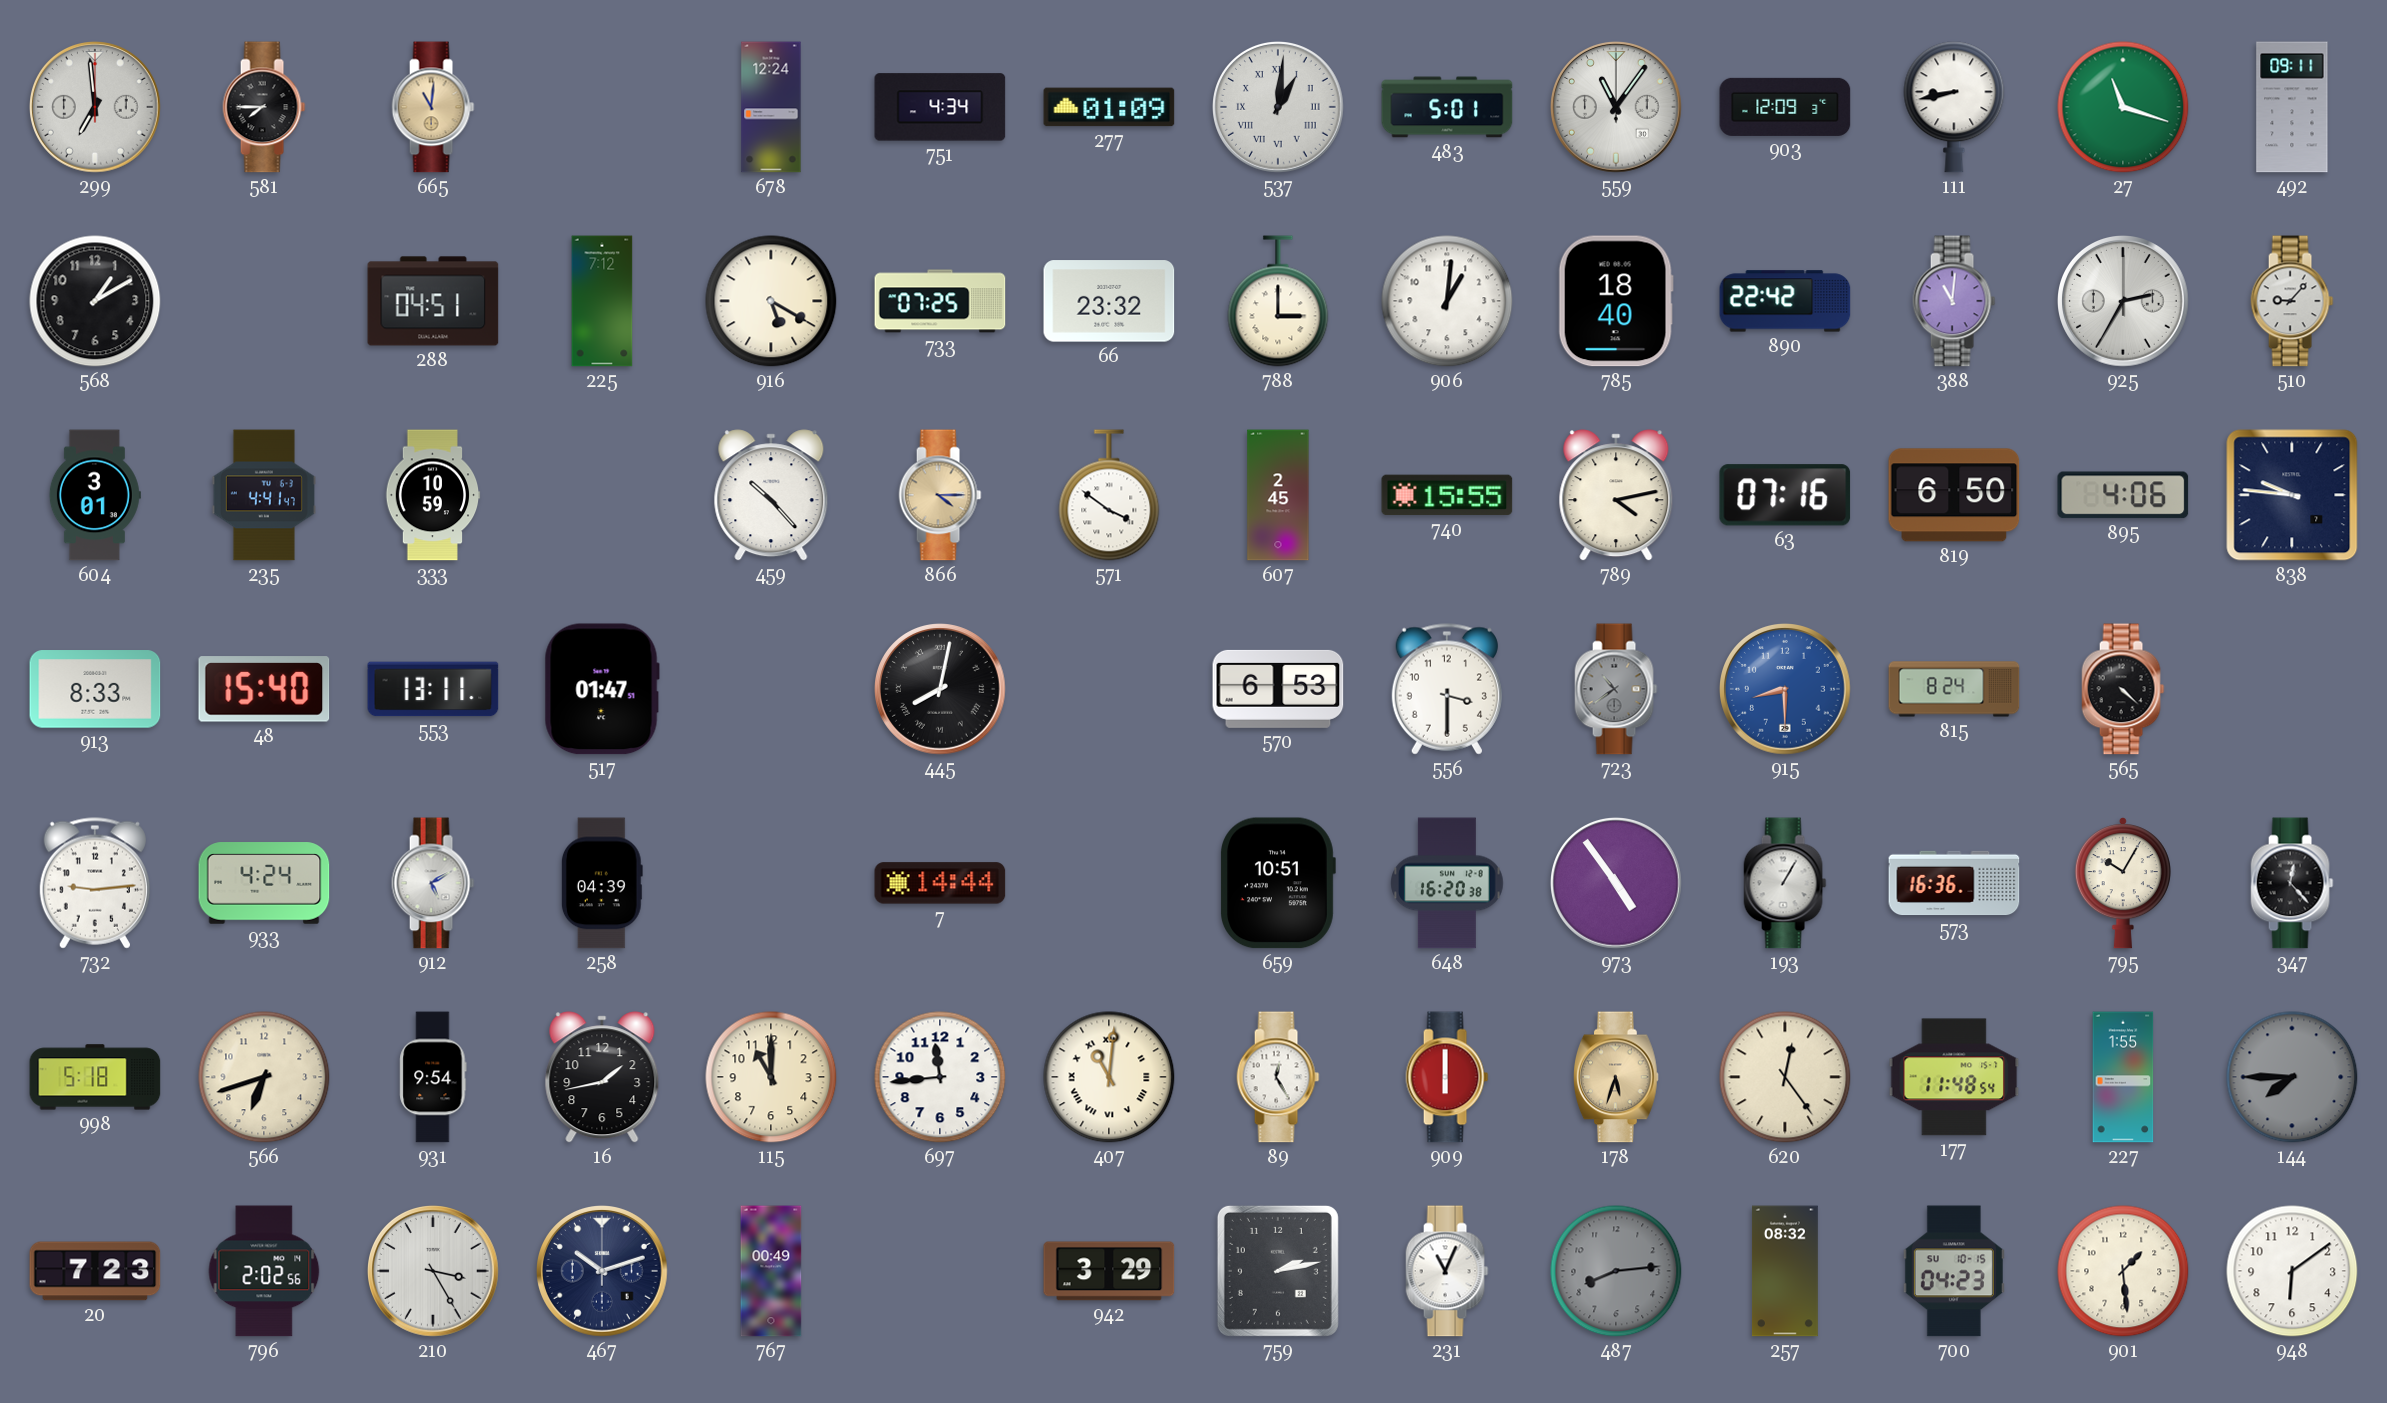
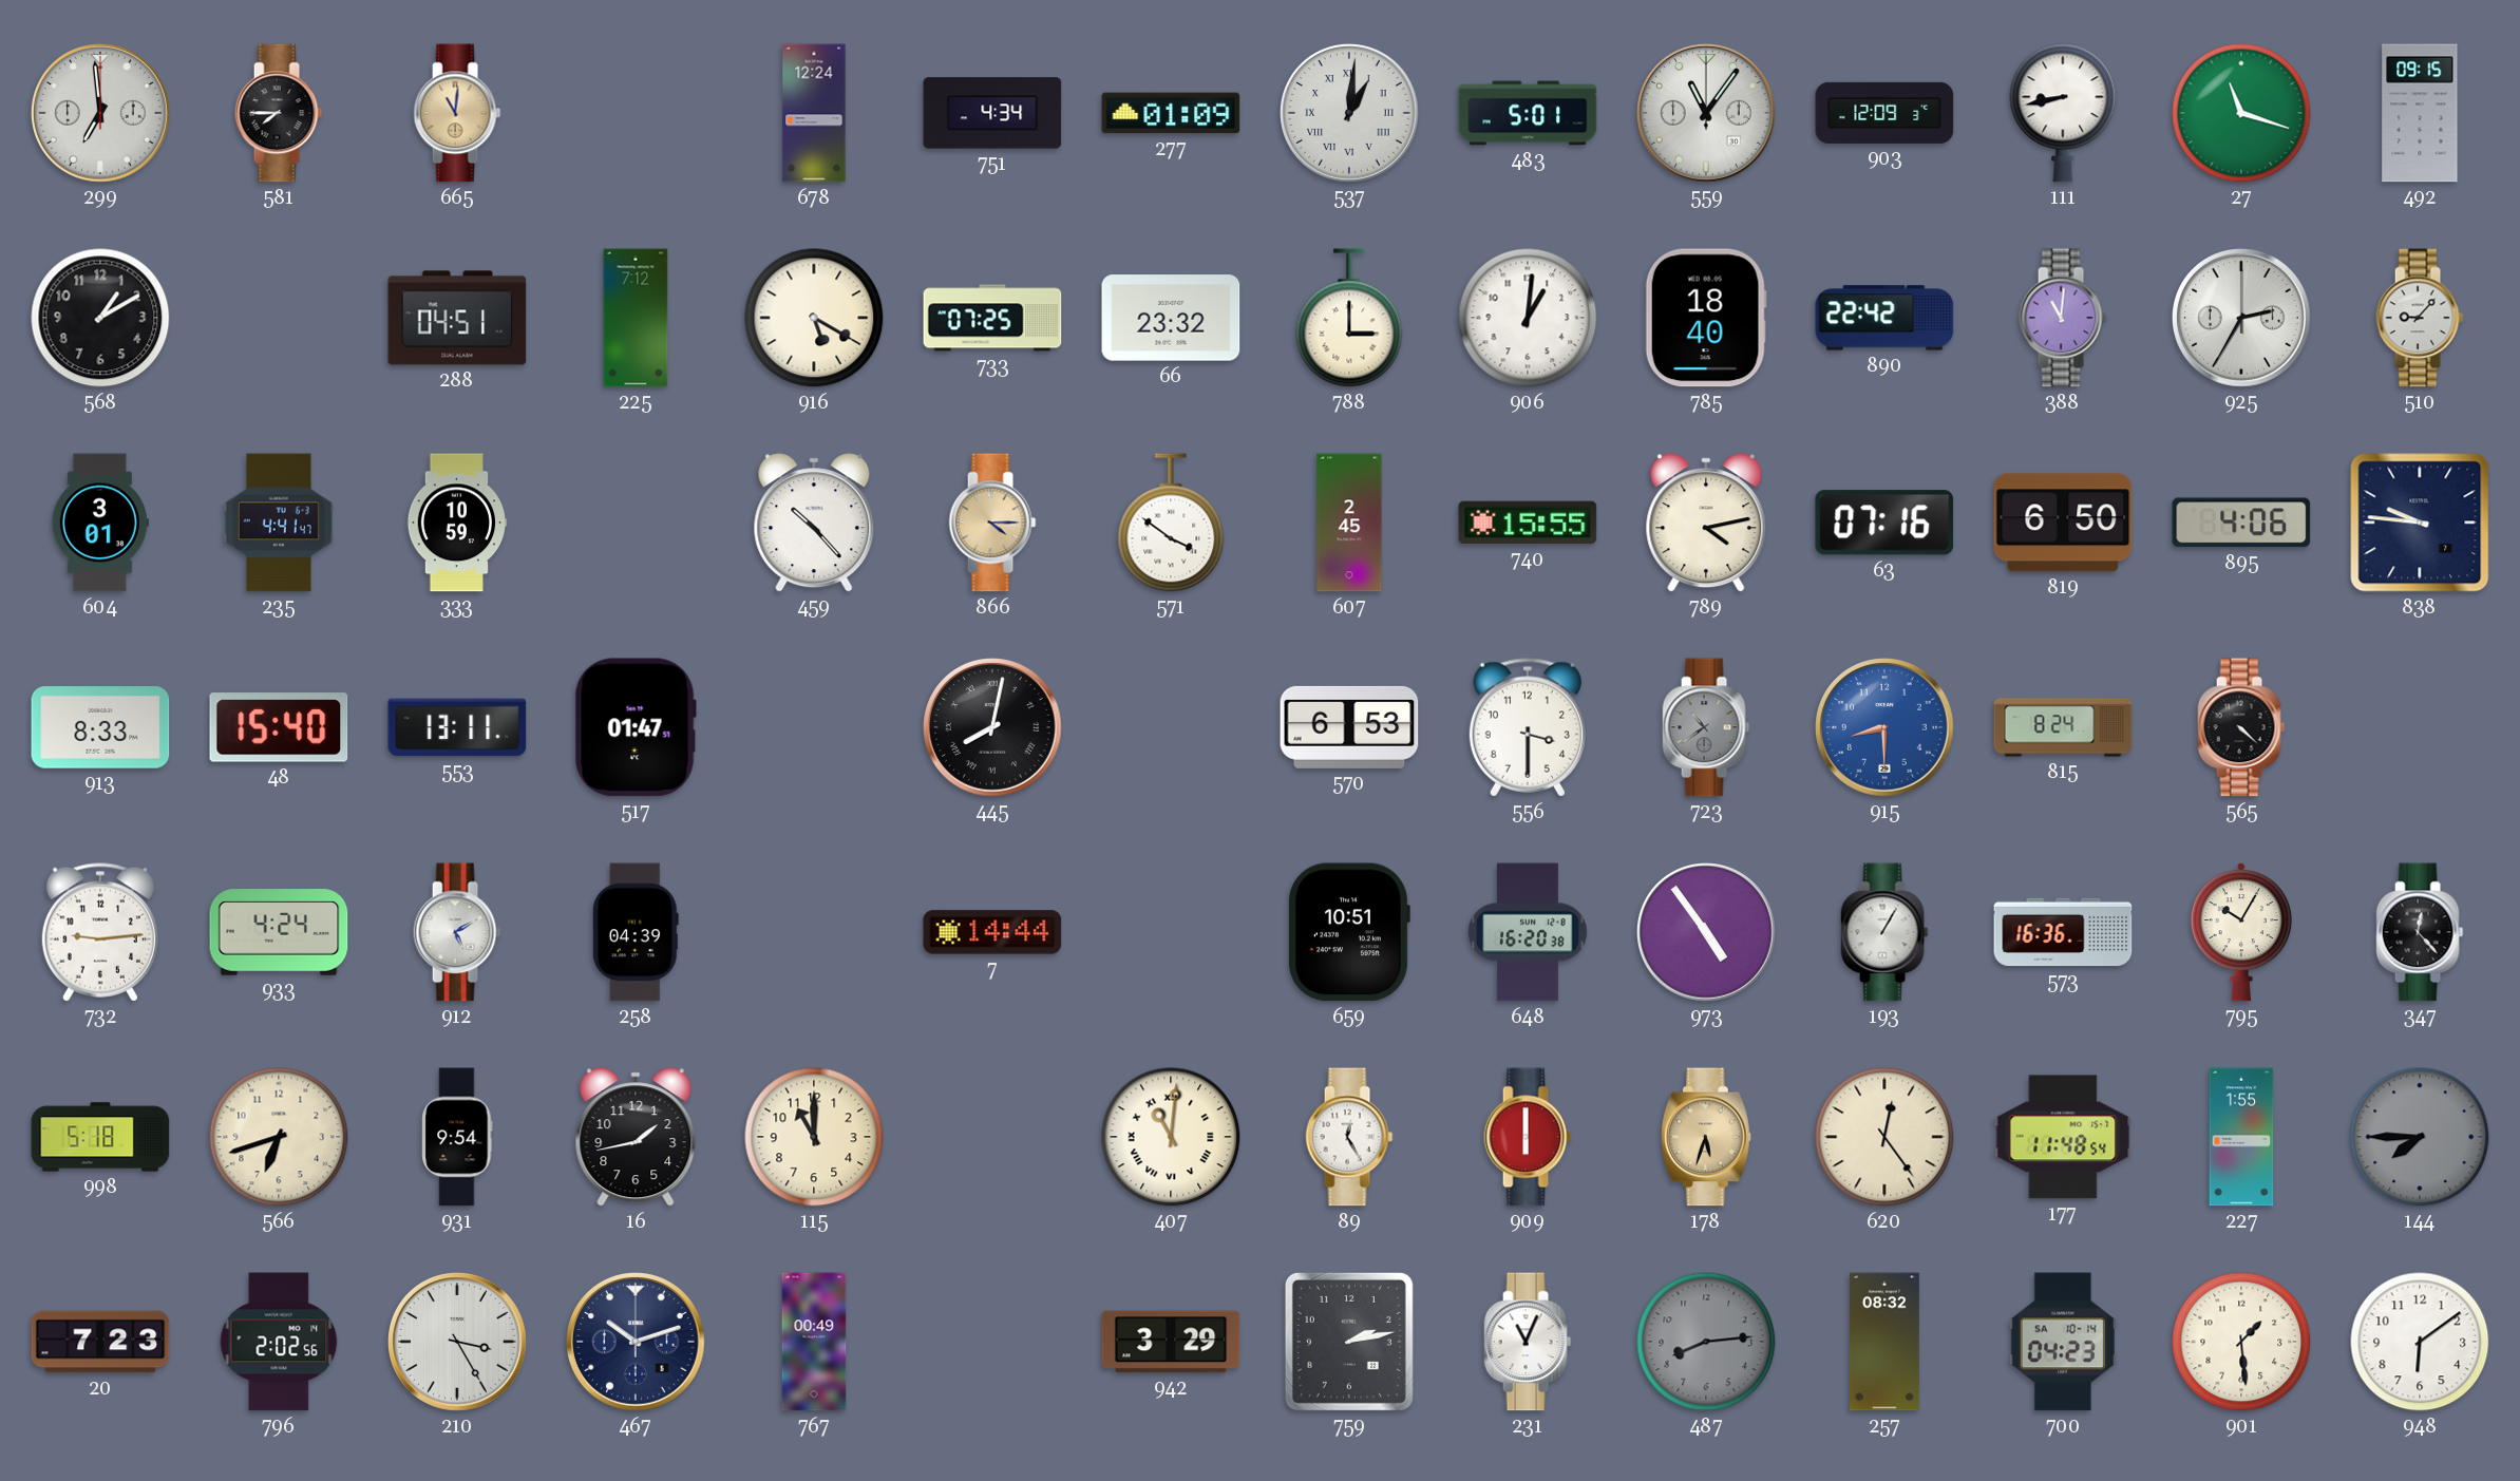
492: 09:11 -> 09:15 (2420, 113)
697: 11:44 -> none (940, 1077)
700 date: SU 10-15 -> SA 10-14 (2063, 1342)
